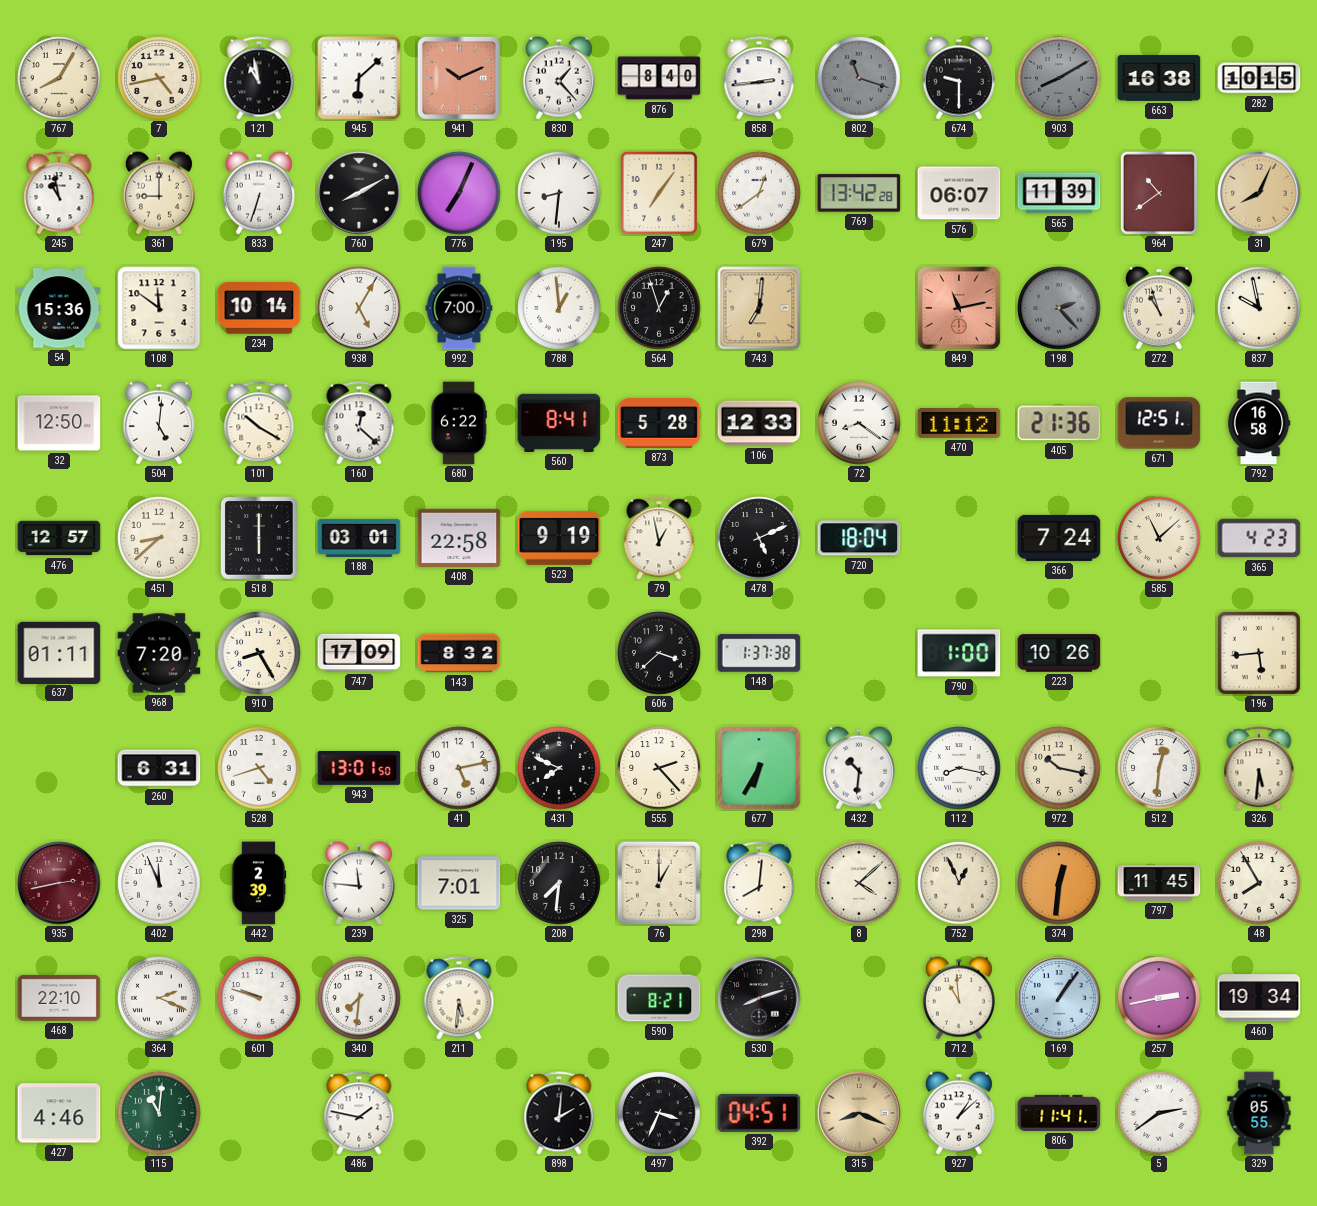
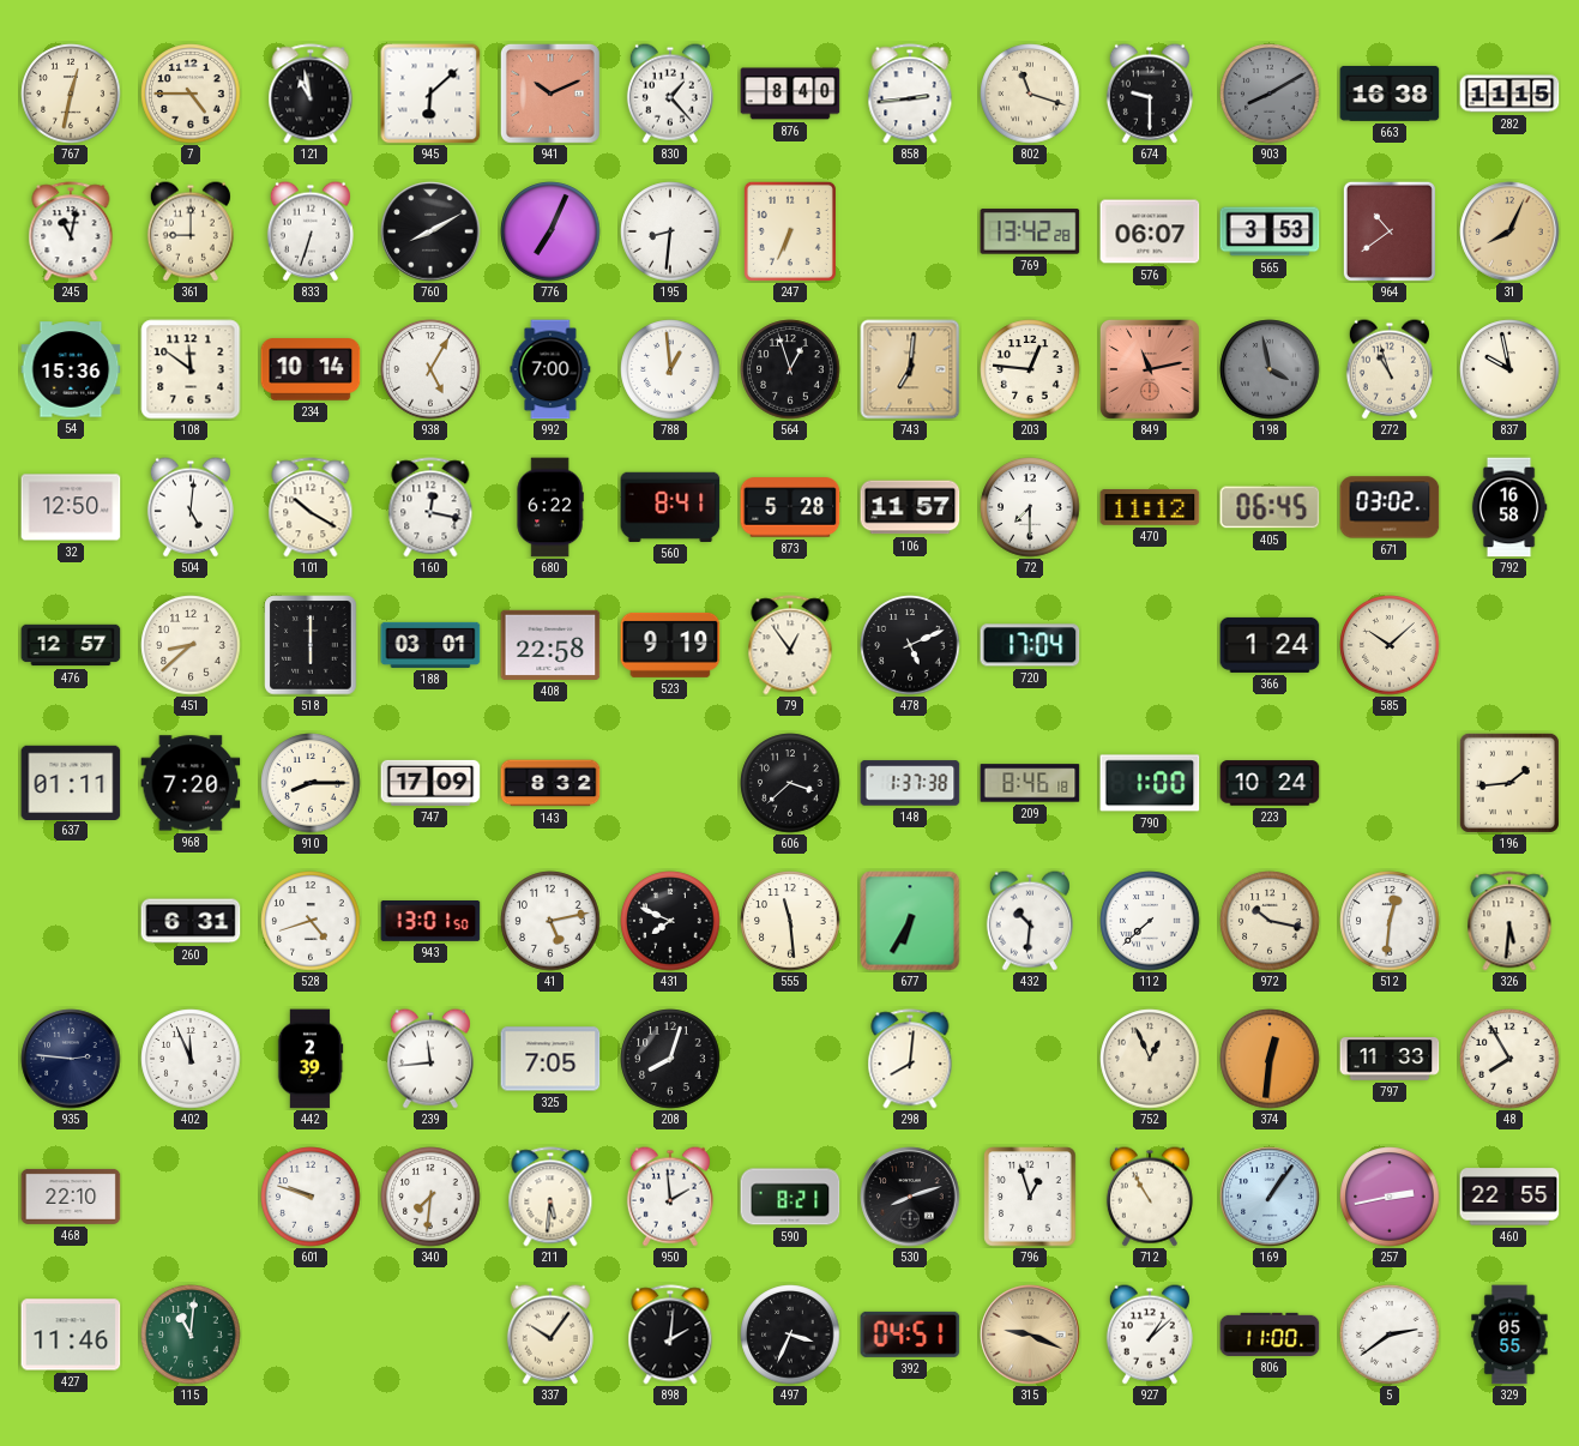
767: 8:05 -> 12:32 (71, 94)
7: 4:43 -> 4:45 (191, 94)
802 dial: grey -> cream (1030, 94)
282: 10:15 -> 11:15 (1509, 94)
245: 10:58 -> 11:02 (71, 231)
247: 7:06 -> 6:34 (790, 231)
679: 12:39 -> none (759, 193)
565: 11:39 -> 3:53 (1270, 231)
203: none -> 12:46 (1030, 369)
198: 2:23 -> 3:58 (1270, 369)
160: 12:22 -> 12:17 (430, 507)
106: 12:33 -> 11:57 (910, 507)
72: 8:21 -> 7:30 (1030, 507)
405: 21:36 -> 06:45 (1270, 507)
671: 12:51 -> 03:02 (1390, 507)
79: 12:58 -> 12:54 (790, 645)
720: 18:04 -> 17:04 (1030, 645)
366: 7:24 -> 1:24 (1270, 645)
585: 11:08 -> 10:08 (1390, 645)
365: 4:23 -> none (1259, 538)
910: 8:25 -> 8:15 (311, 783)
209: none -> 8:46 (1030, 783)
223: 10:26 -> 10:24 (1270, 783)
196: 5:44 -> 1:44 (1509, 783)
555: 2:23 -> 11:29 (790, 921)
112: 8:17 -> 7:38 (1150, 921)
935: 2:43 -> 2:46 (71, 1059)
935 dial: burgundy -> navy (71, 1059)
239: 11:46 -> 11:44 (430, 1059)
325: 7:01 -> 7:05 (550, 1059)
208: 7:31 -> 8:03 (670, 1059)
76: 1:00 -> none (659, 883)
8: 4:08 -> none (859, 883)
797: 11:45 -> 11:33 (1390, 1059)
364: 2:19 -> none (159, 998)
950: none -> 1:59 (670, 1197)
796: none -> 12:57 (1030, 1197)
712: 10:59 -> 10:55 (1150, 1197)
460: 19:34 -> 22:55 (1509, 1197)
427: 4:46 -> 11:46 (71, 1334)
486: 1:47 -> none (359, 1113)
337: none -> 10:06 (550, 1334)
315: 8:19 -> 9:19 (1030, 1334)
806: 11:41 -> 11:00 (1270, 1334)
